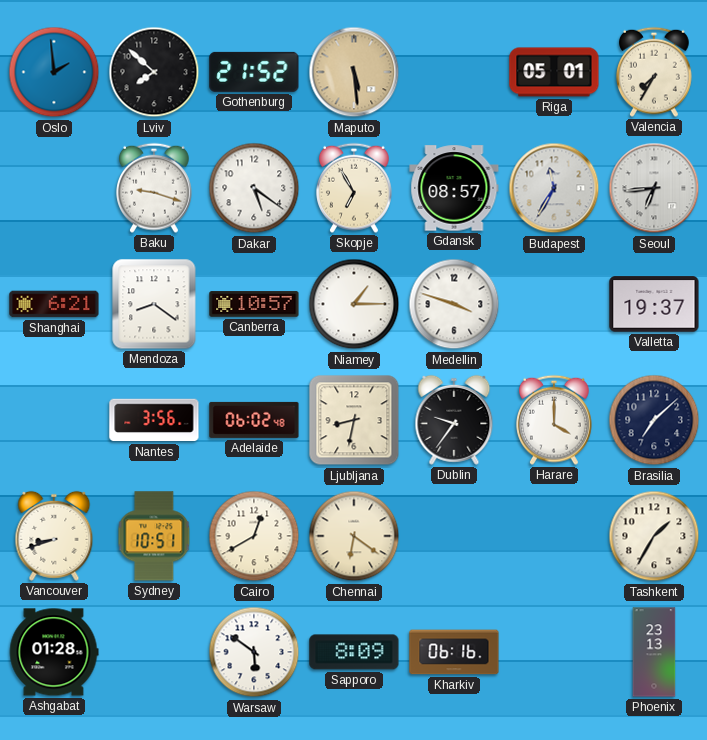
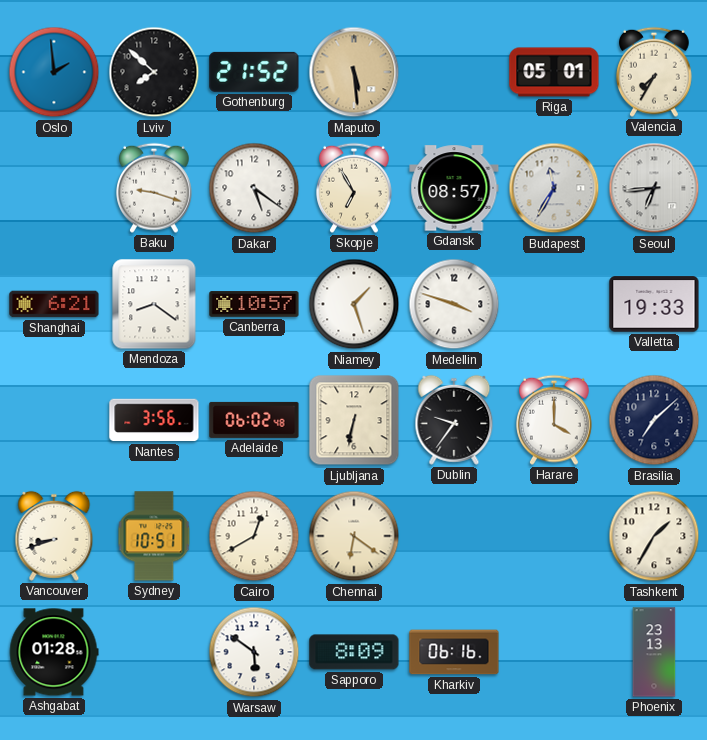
Niamey: 1:15 -> 1:27 (354, 304)
Valletta: 19:37 -> 19:33 (654, 304)
Ljubljana: 8:32 -> 6:32 (354, 420)
